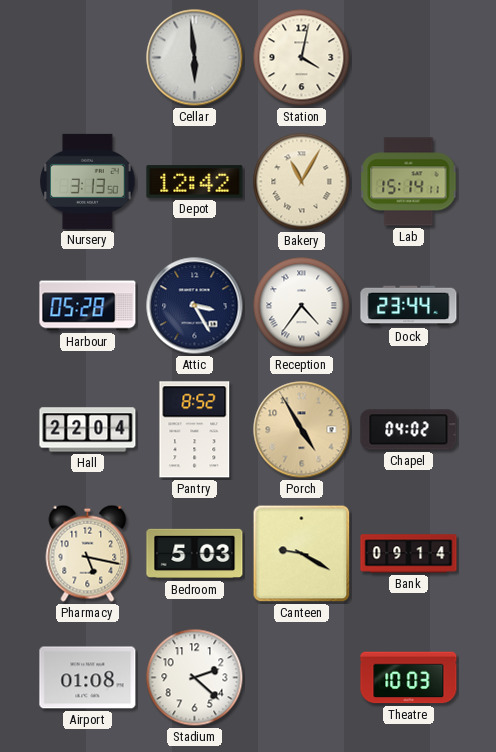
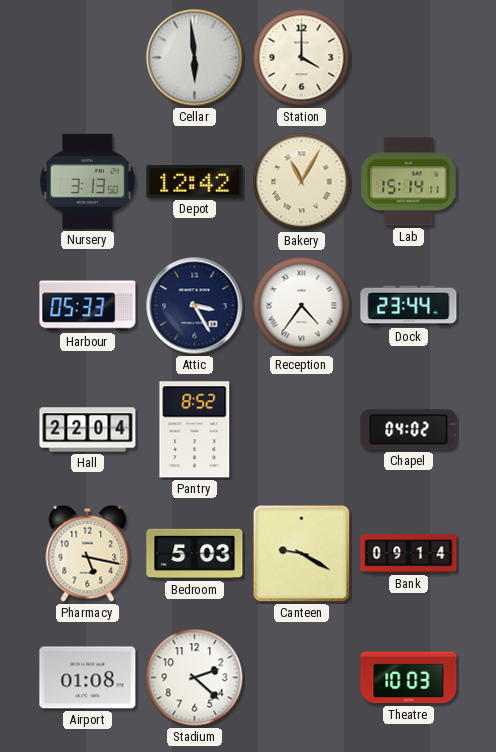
Station: 4:02 -> 4:00 (302, 58)
Harbour: 05:28 -> 05:33 (88, 306)
Porch: 4:55 -> none (302, 430)
